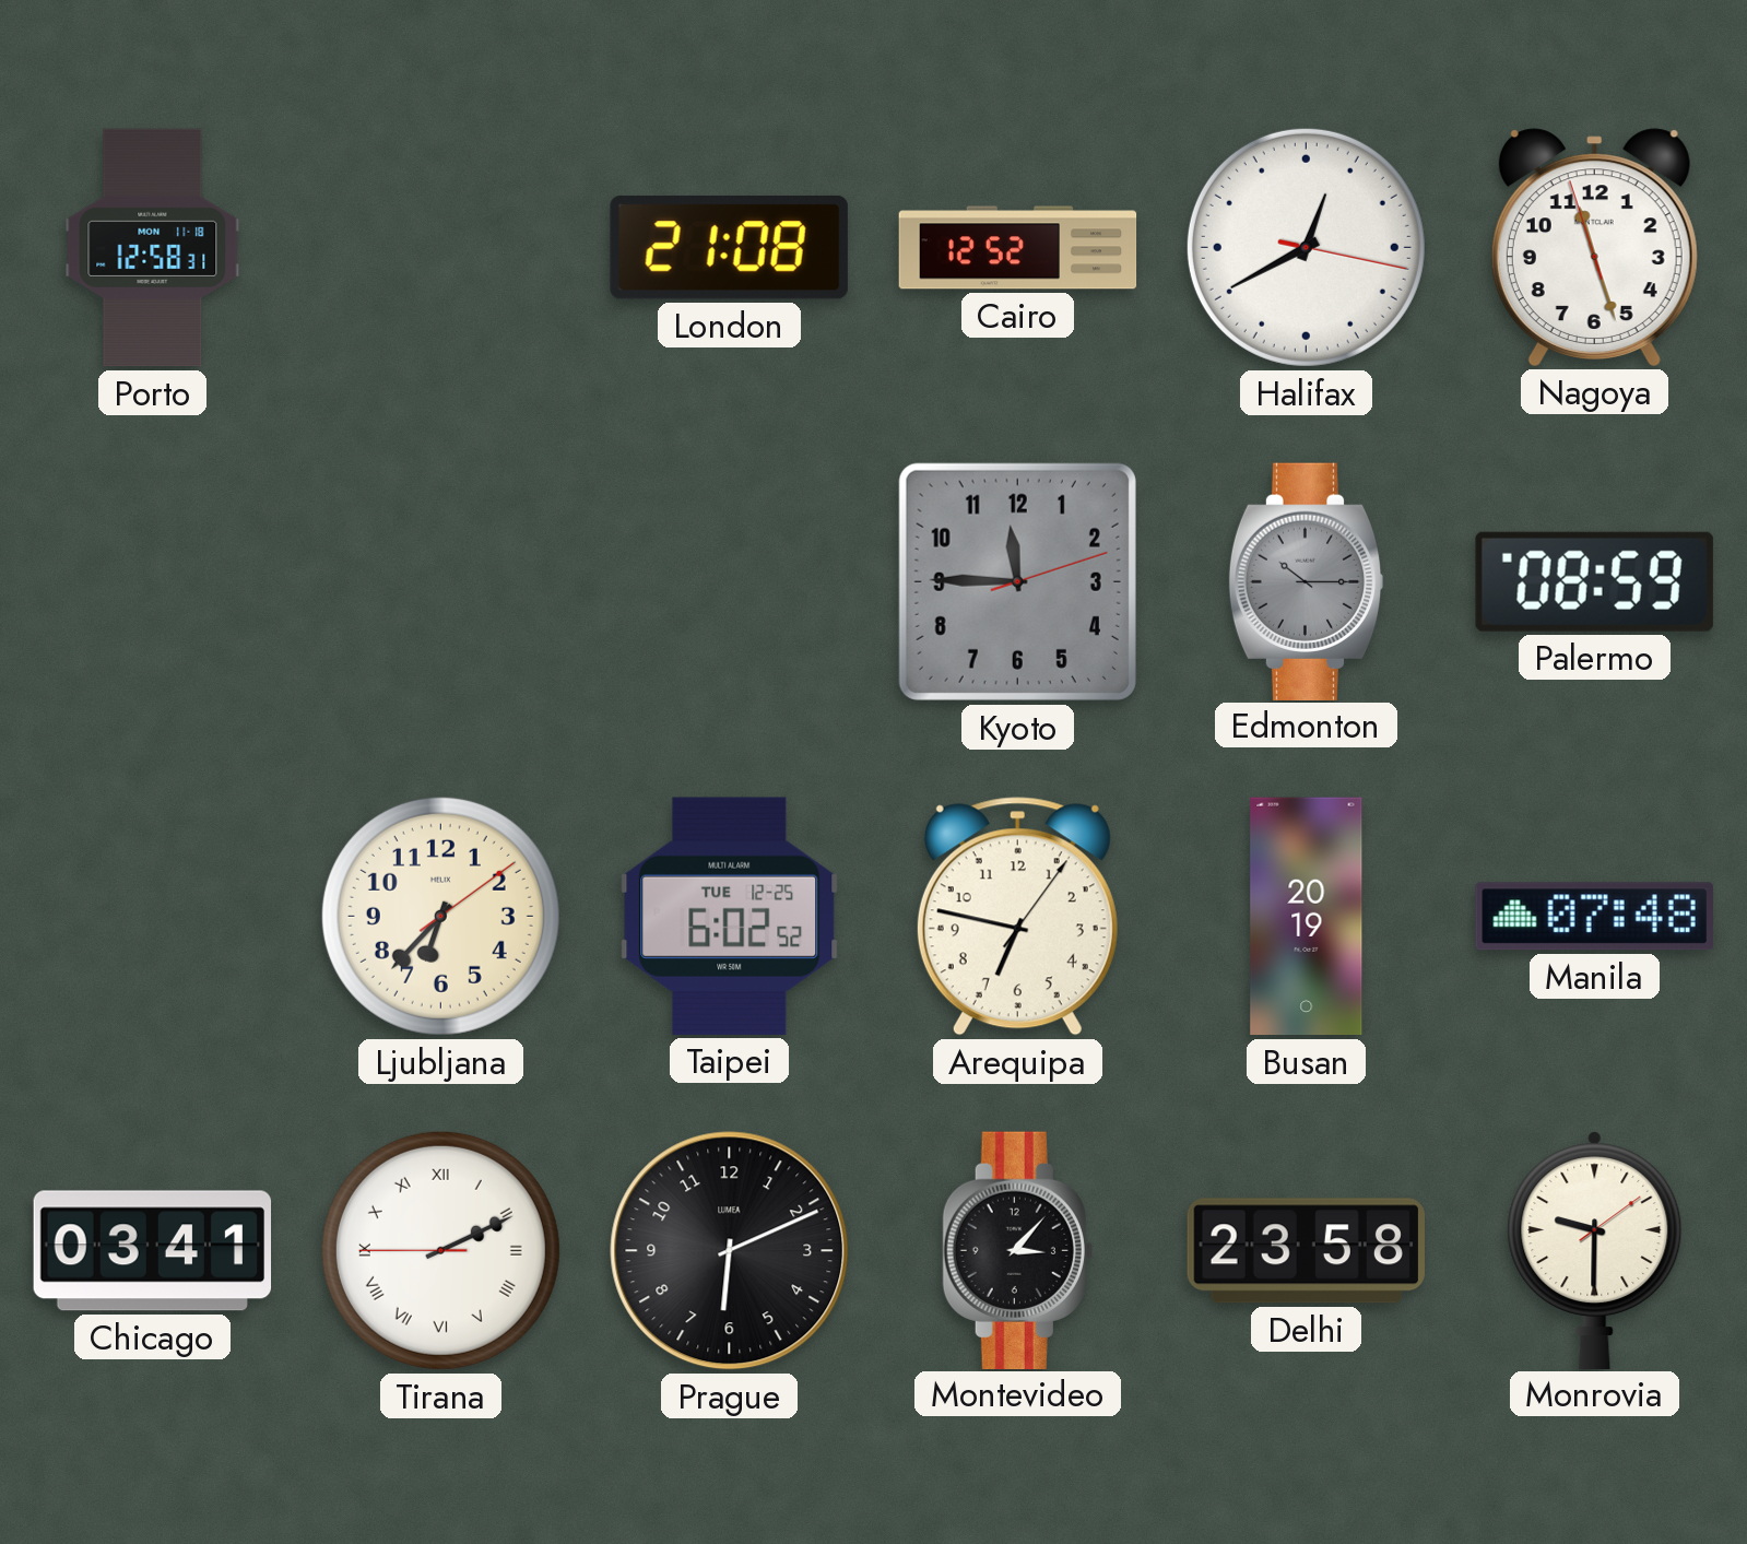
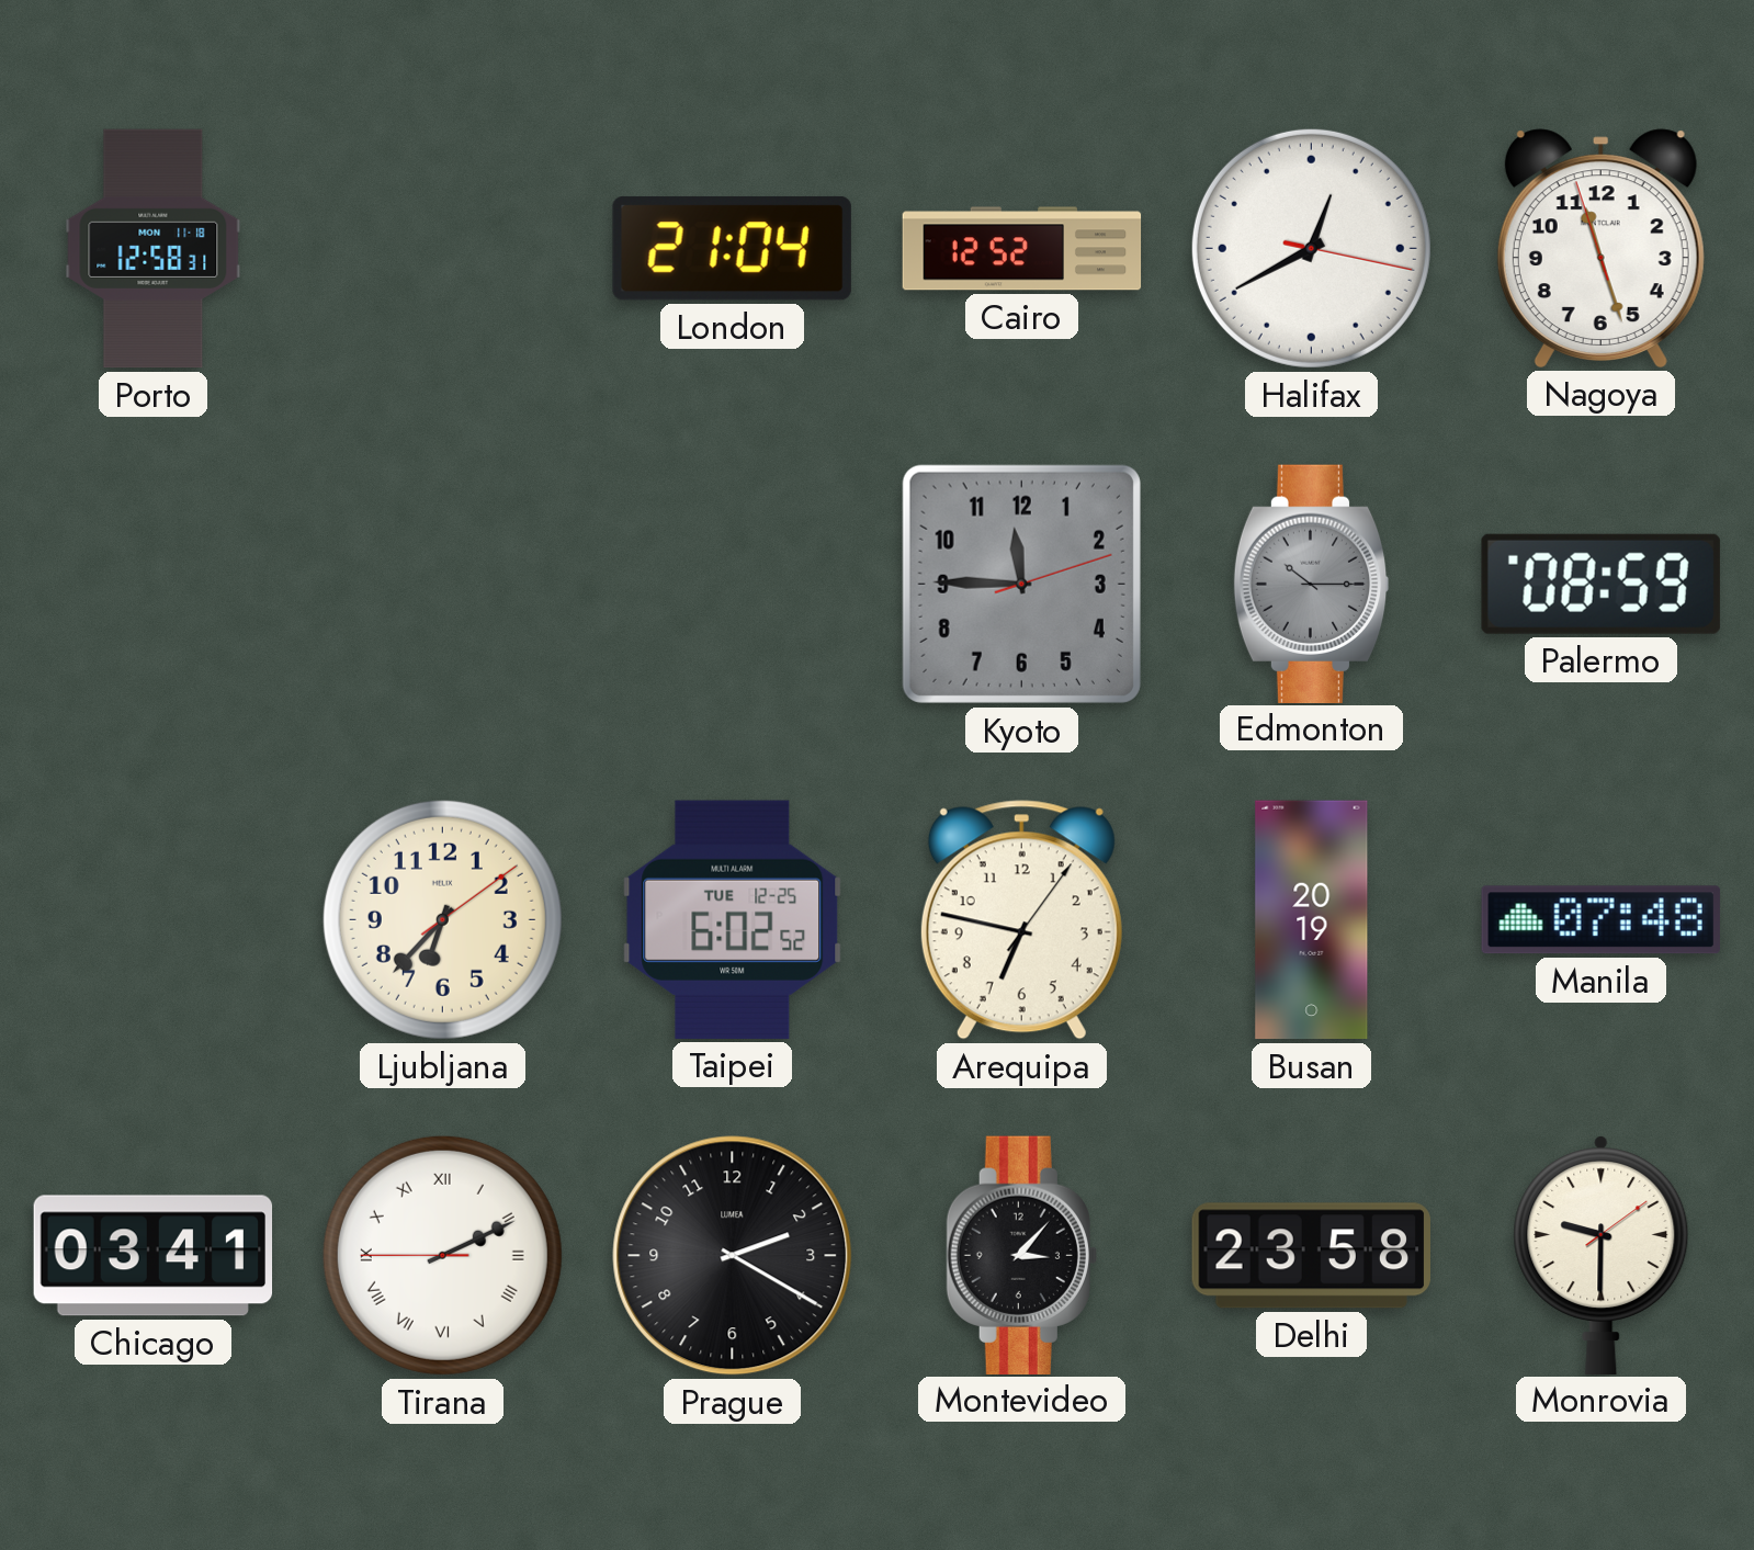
London: 21:08 -> 21:04 (732, 248)
Prague: 6:11 -> 2:20 (733, 1256)
